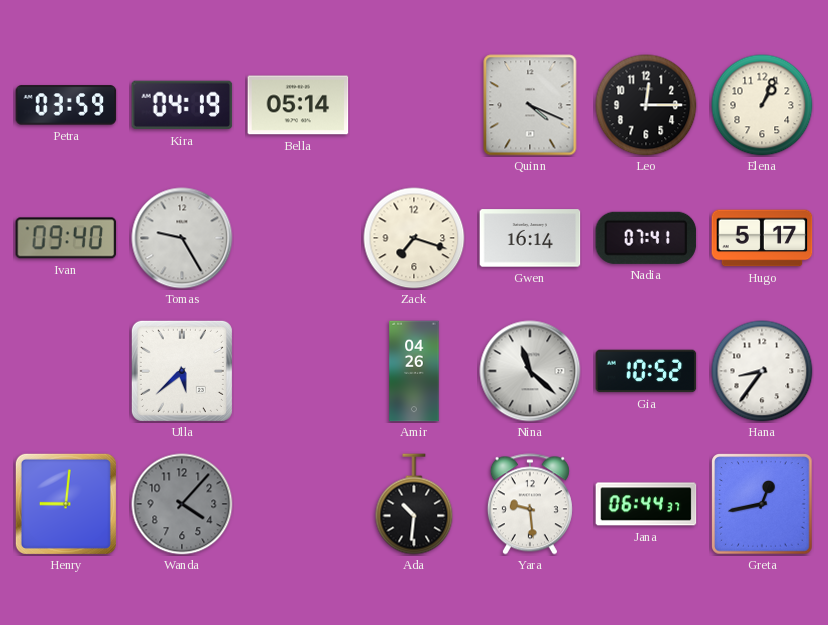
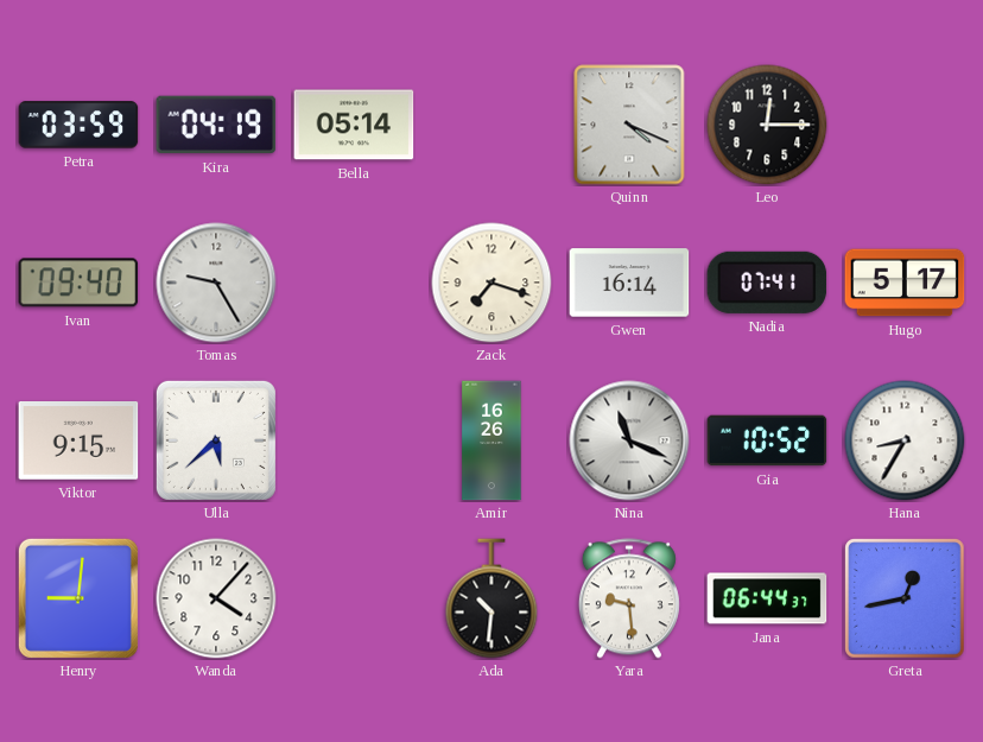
Elena: 1:04 -> none (762, 105)
Viktor: none -> 9:15 (78, 442)
Amir: 04:26 -> 16:26 (491, 440)
Nina: 11:22 -> 11:19 (629, 440)
Hana: 8:36 -> 8:35 (905, 440)
Wanda dial: grey -> white (216, 598)
